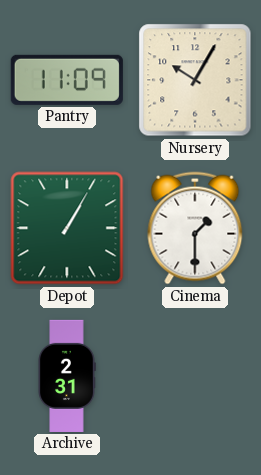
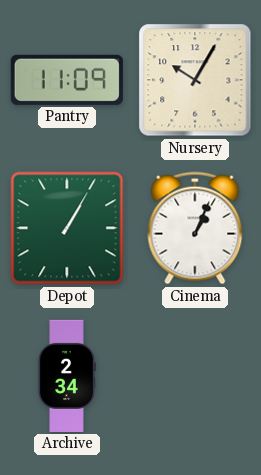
Cinema: 1:30 -> 1:04 (195, 228)
Archive: 2:31 -> 2:34 (67, 376)
